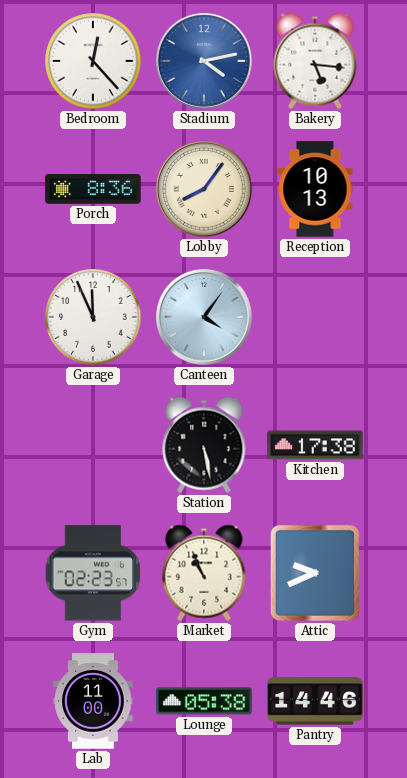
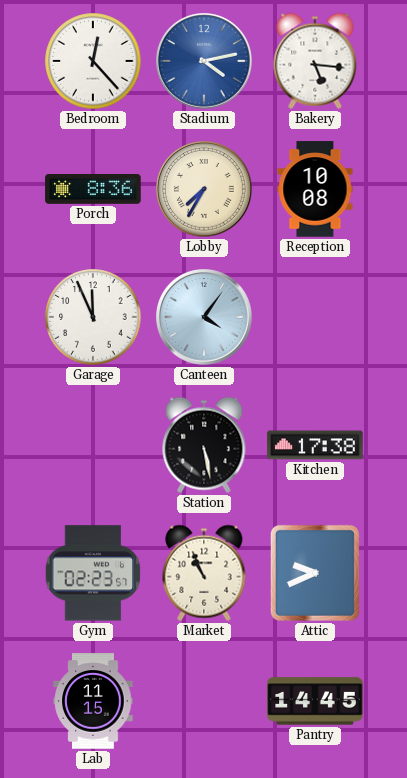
Lobby: 8:06 -> 7:35 (205, 190)
Reception: 10:13 -> 10:08 (315, 189)
Lab: 11:00 -> 11:15 (93, 701)
Lounge: 05:38 -> none (204, 701)
Pantry: 14:46 -> 14:45 (315, 701)
